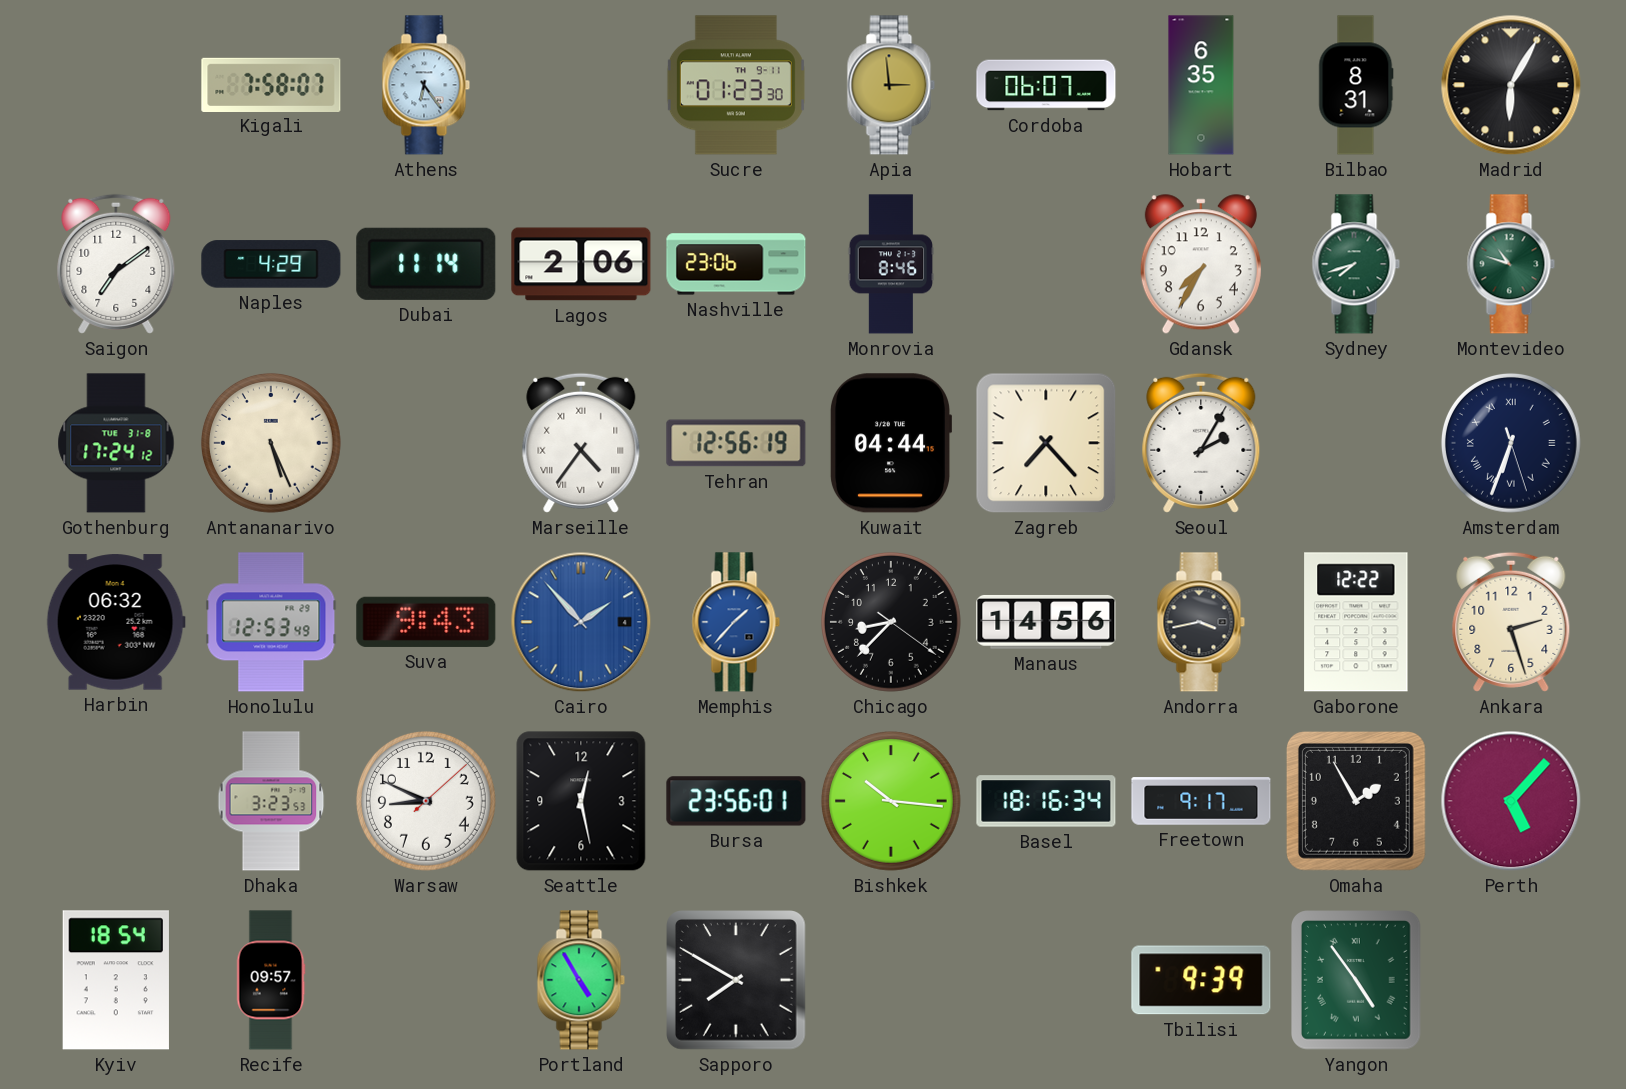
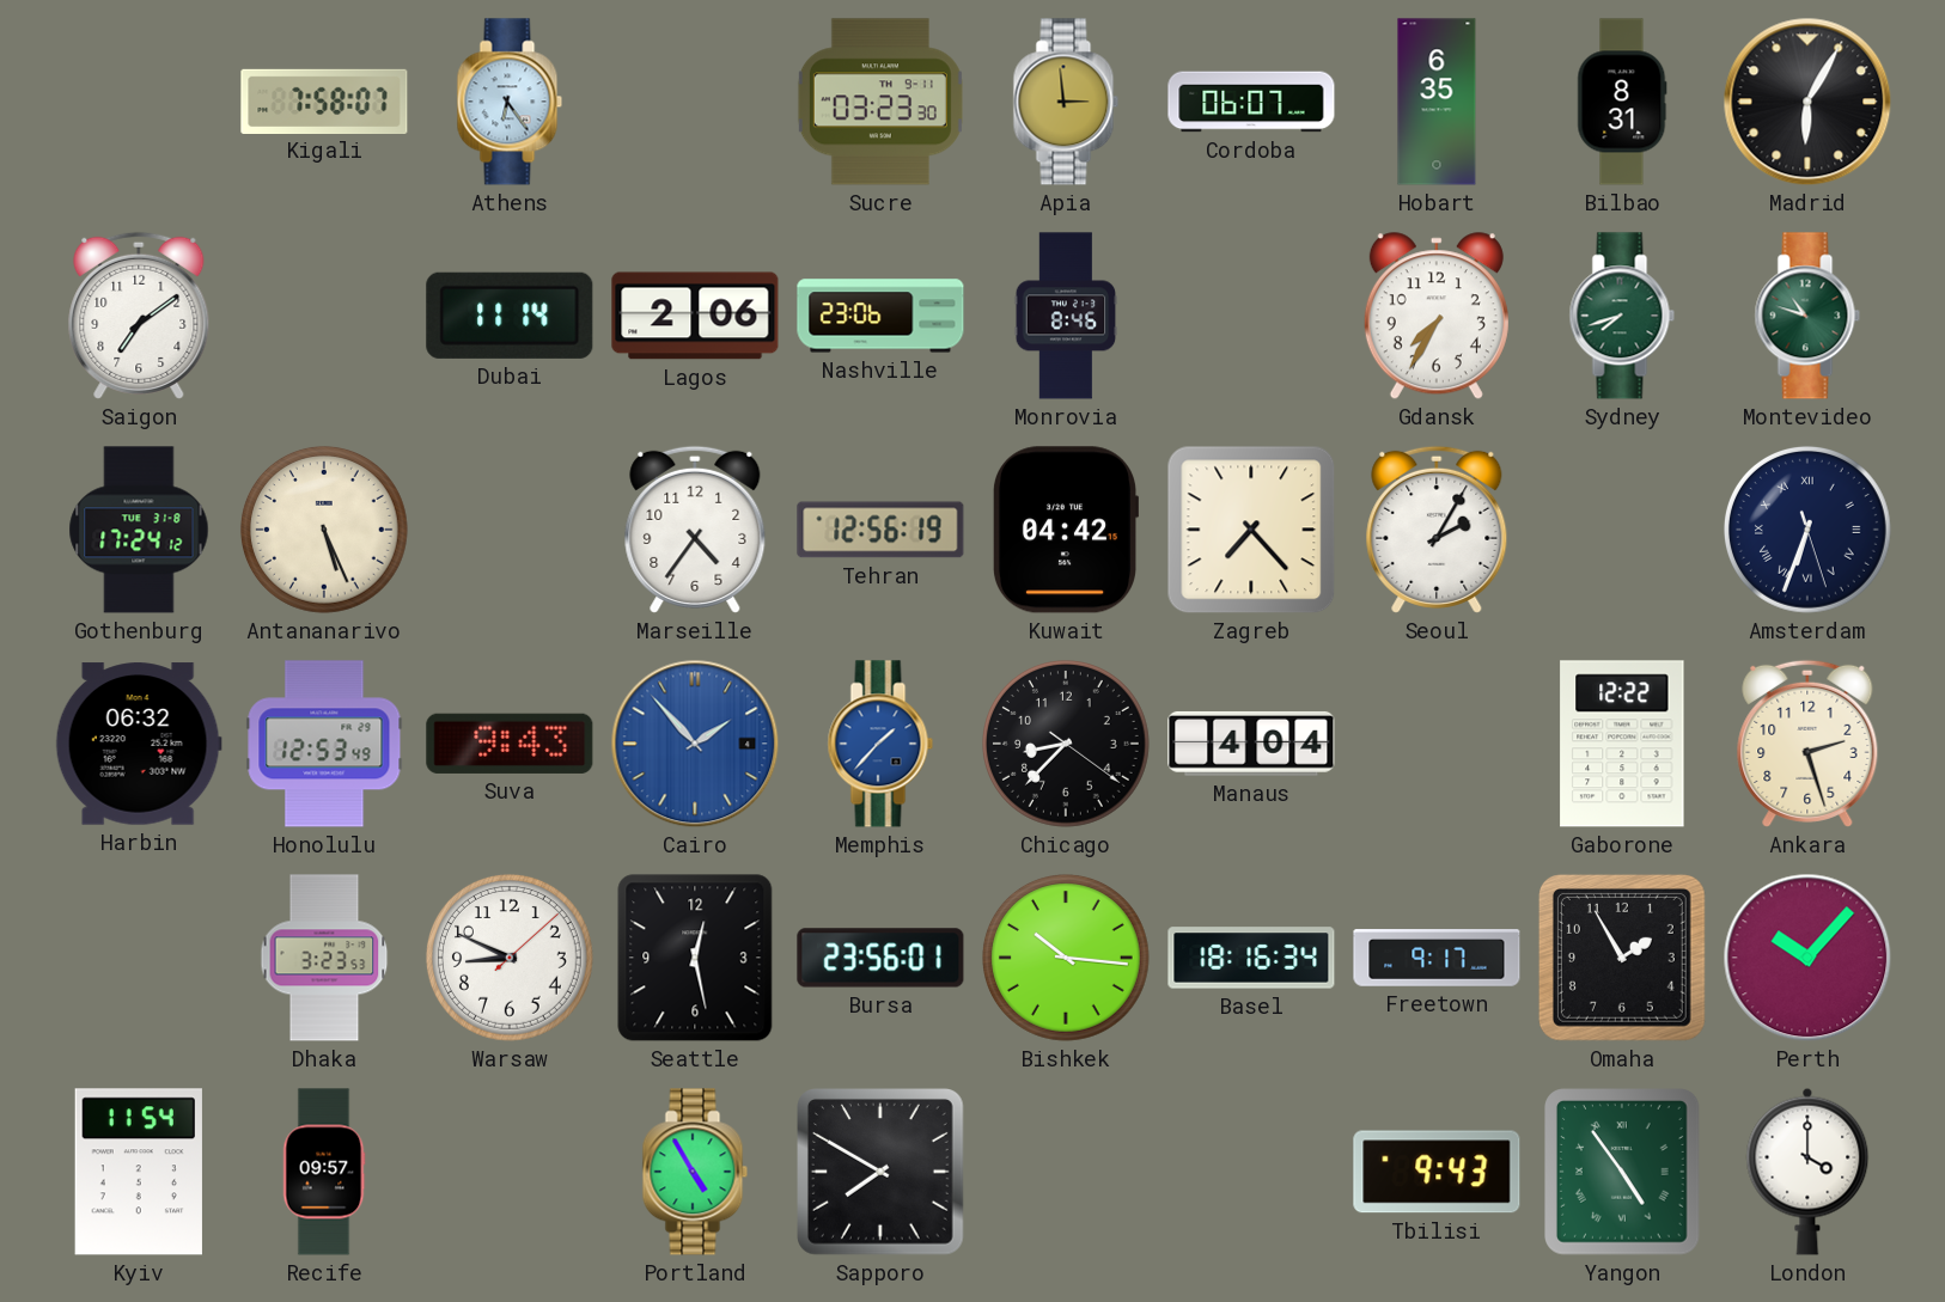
Sucre: 01:23 -> 03:23 (880, 102)
Naples: 4:29 -> none (271, 264)
Marseille numerals: Roman -> Arabic (695, 530)
Kuwait: 04:44 -> 04:42 (1065, 530)
Manaus: 14:56 -> 4:04 (1251, 744)
Andorra: 3:43 -> none (1201, 622)
Perth: 5:07 -> 10:07 (1807, 958)
Kyiv: 18:54 -> 11:54 (139, 1172)
Tbilisi: 9:39 -> 9:43 (1437, 1172)
London: none -> 4:00 (1807, 1172)
